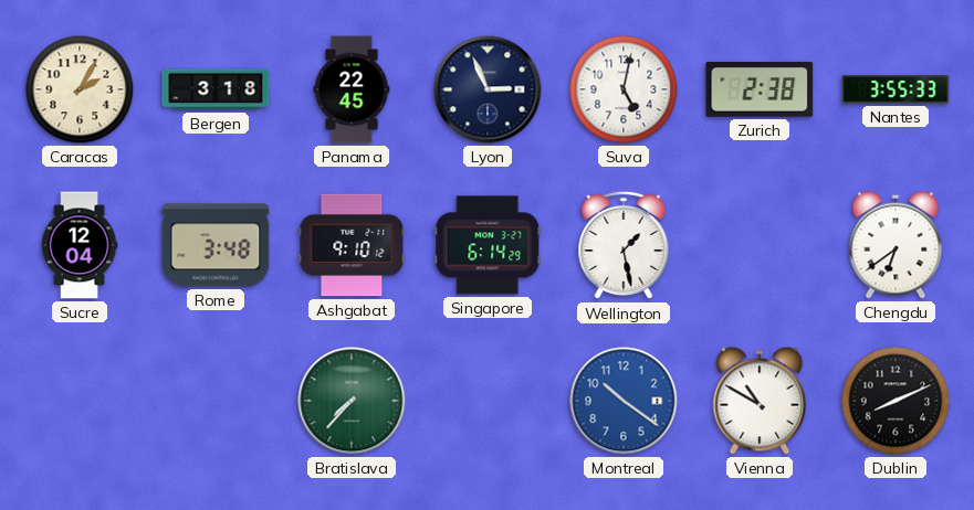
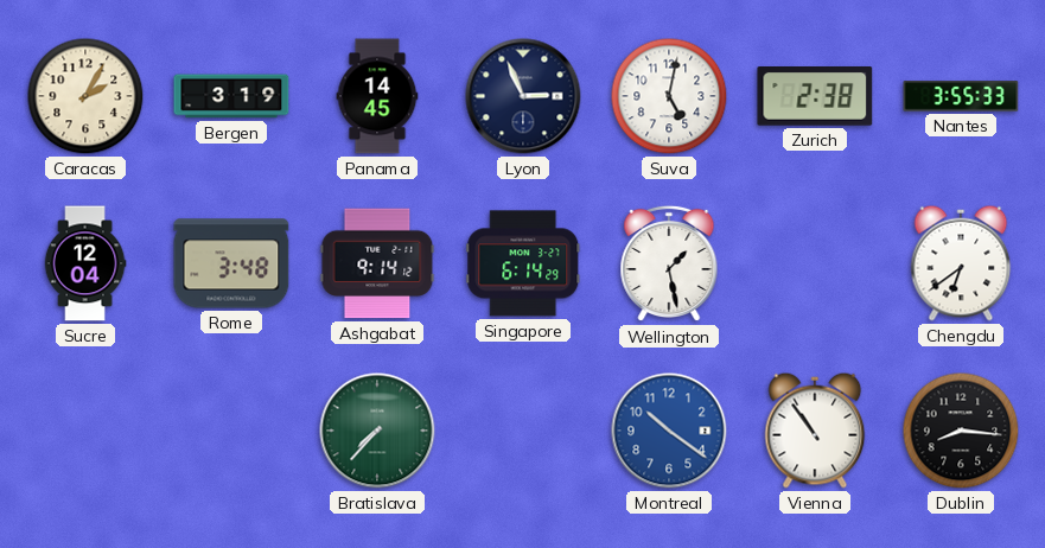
Bergen: 3:18 -> 3:19 (231, 96)
Panama: 22:45 -> 14:45 (377, 96)
Ashgabat: 9:10 -> 9:14 (377, 263)
Vienna: 10:50 -> 10:54 (815, 431)
Dublin: 8:11 -> 8:16 (961, 431)
